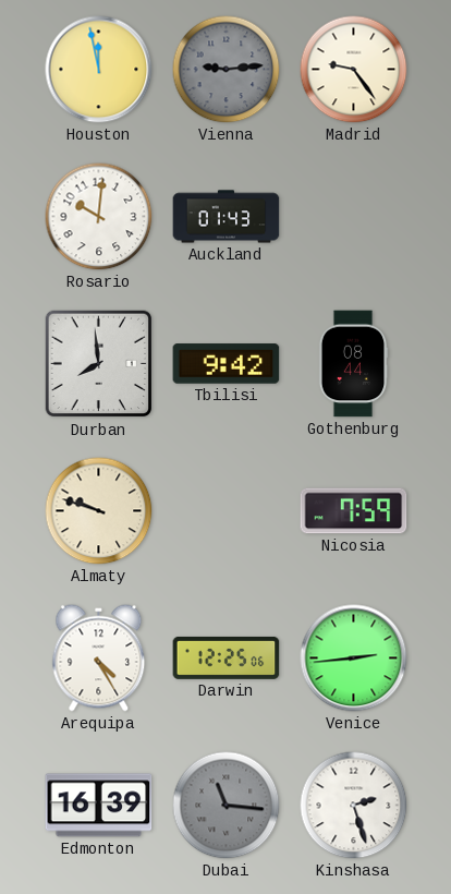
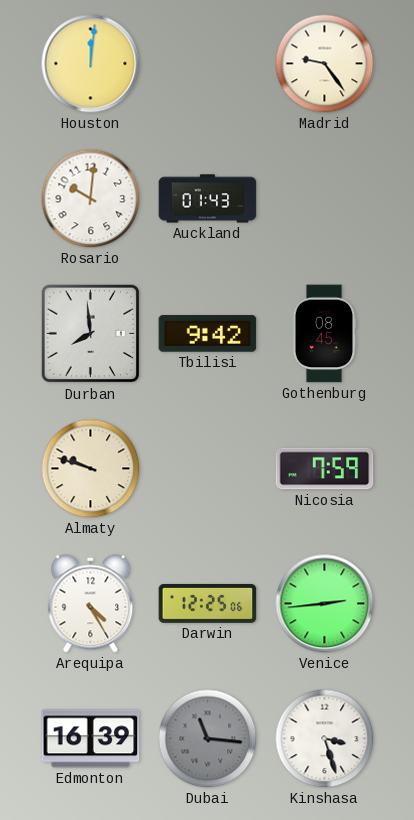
Houston: 11:58 -> 12:01 (91, 64)
Vienna: 9:14 -> none (227, 70)
Gothenburg: 08:44 -> 08:45 (324, 334)
Kinshasa: 2:27 -> 3:27 (325, 739)
